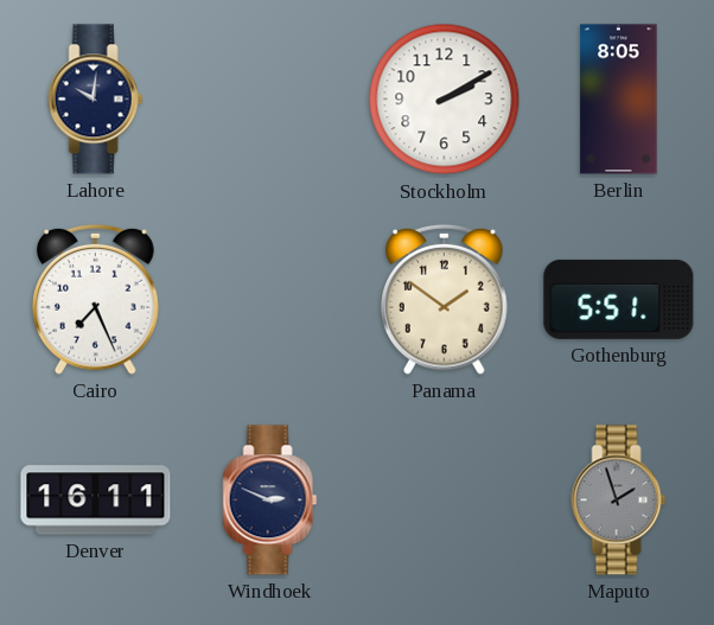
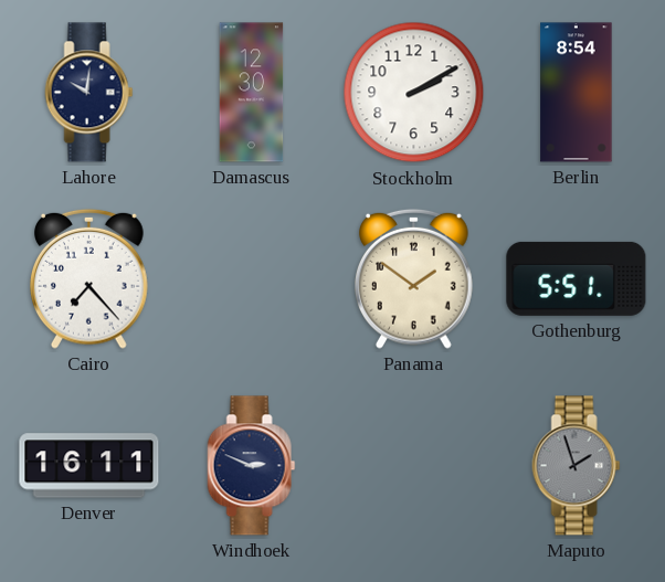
Damascus: none -> 12:30 (252, 93)
Berlin: 8:05 -> 8:54 (577, 93)
Cairo: 7:26 -> 7:23 (89, 278)
